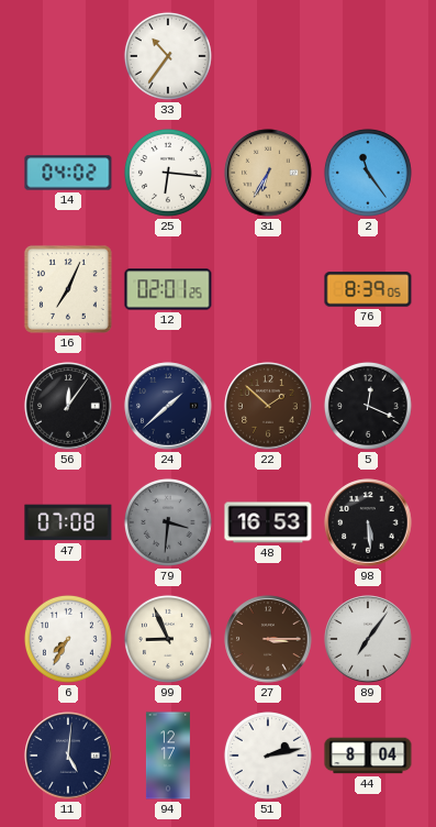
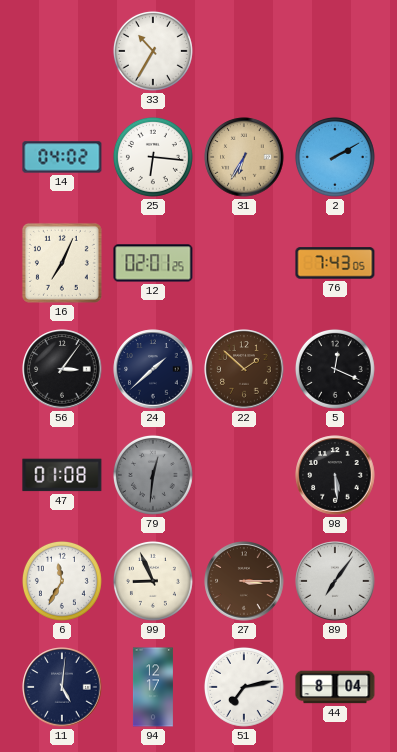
33: 10:36 -> 10:35 (153, 51)
2: 11:24 -> 2:10 (335, 157)
76: 8:39 -> 7:43 (335, 263)
56: 12:06 -> 3:06 (62, 369)
47: 07:08 -> 01:08 (62, 475)
79: 3:31 -> 12:31 (153, 475)
48: 16:53 -> none (268, 522)
6: 7:35 -> 11:35 (62, 581)
51: 2:13 -> 7:13 (244, 687)
